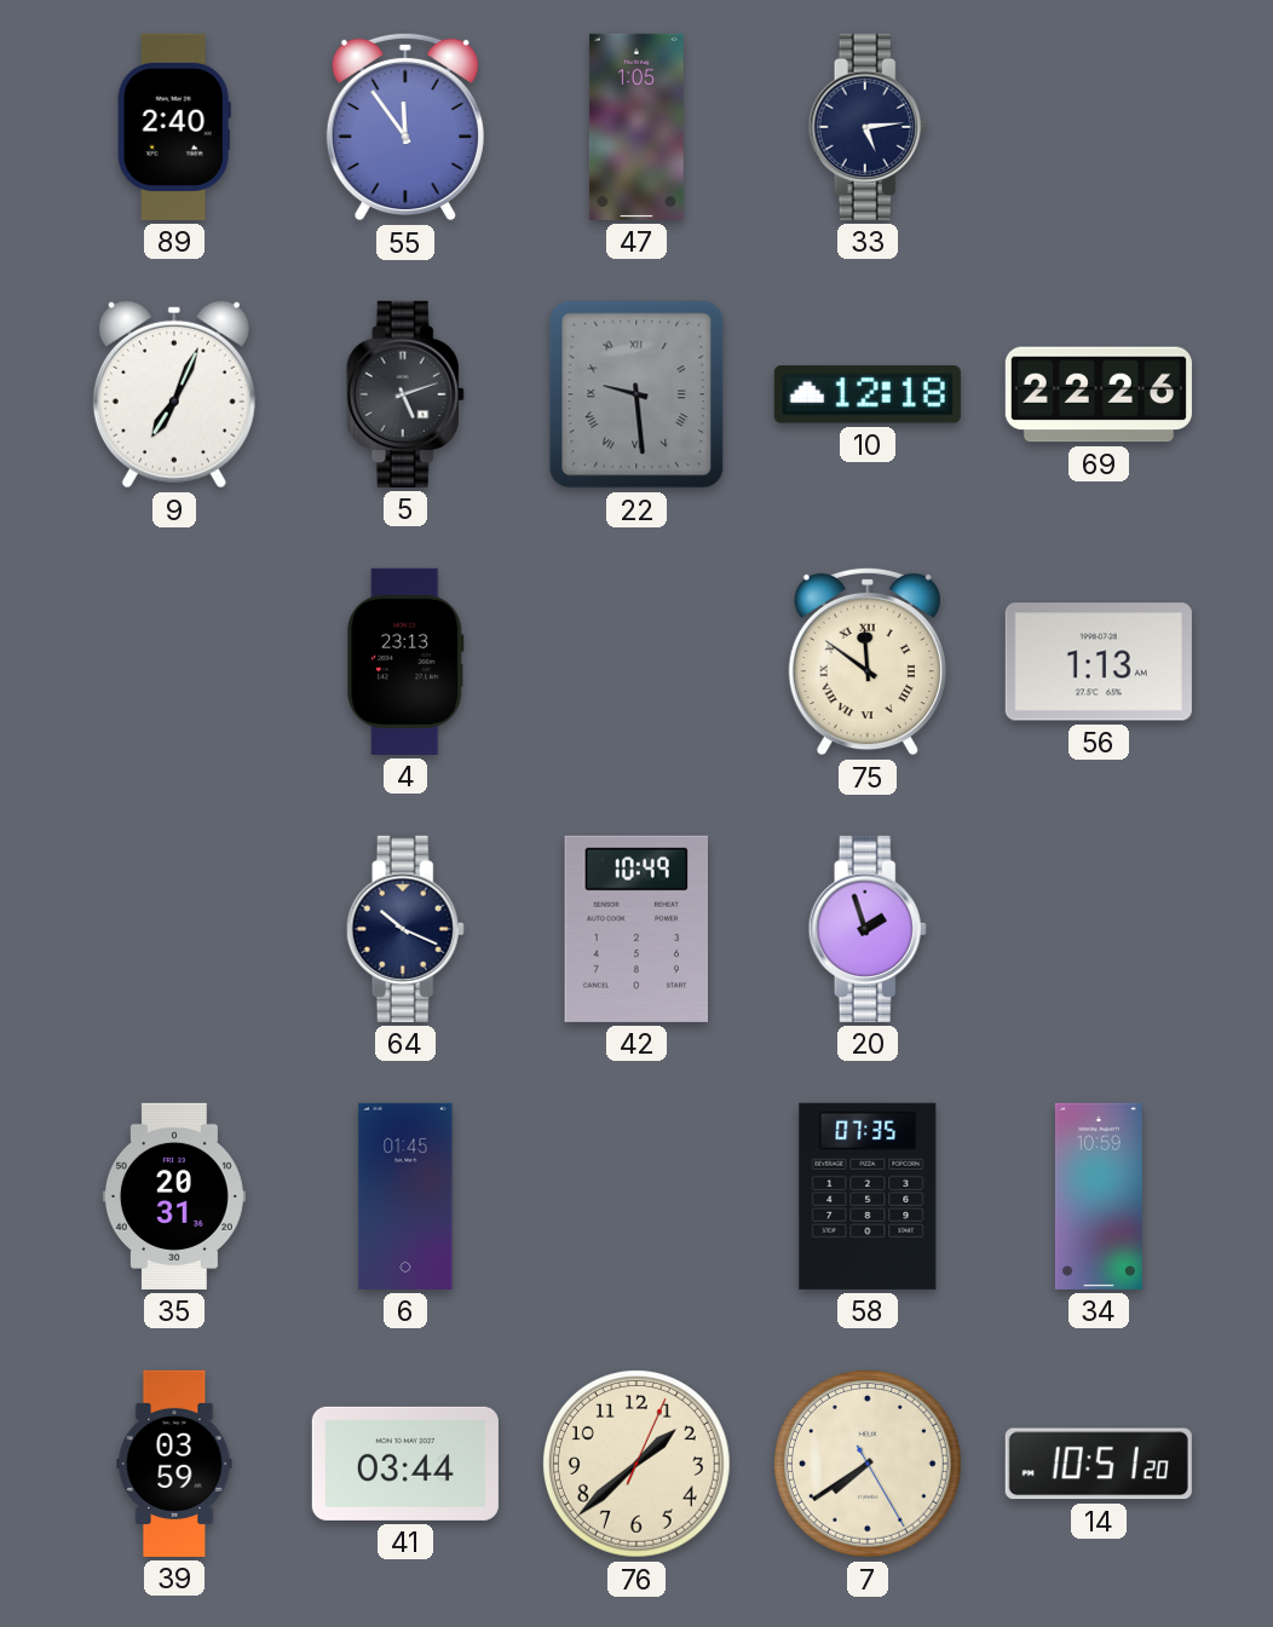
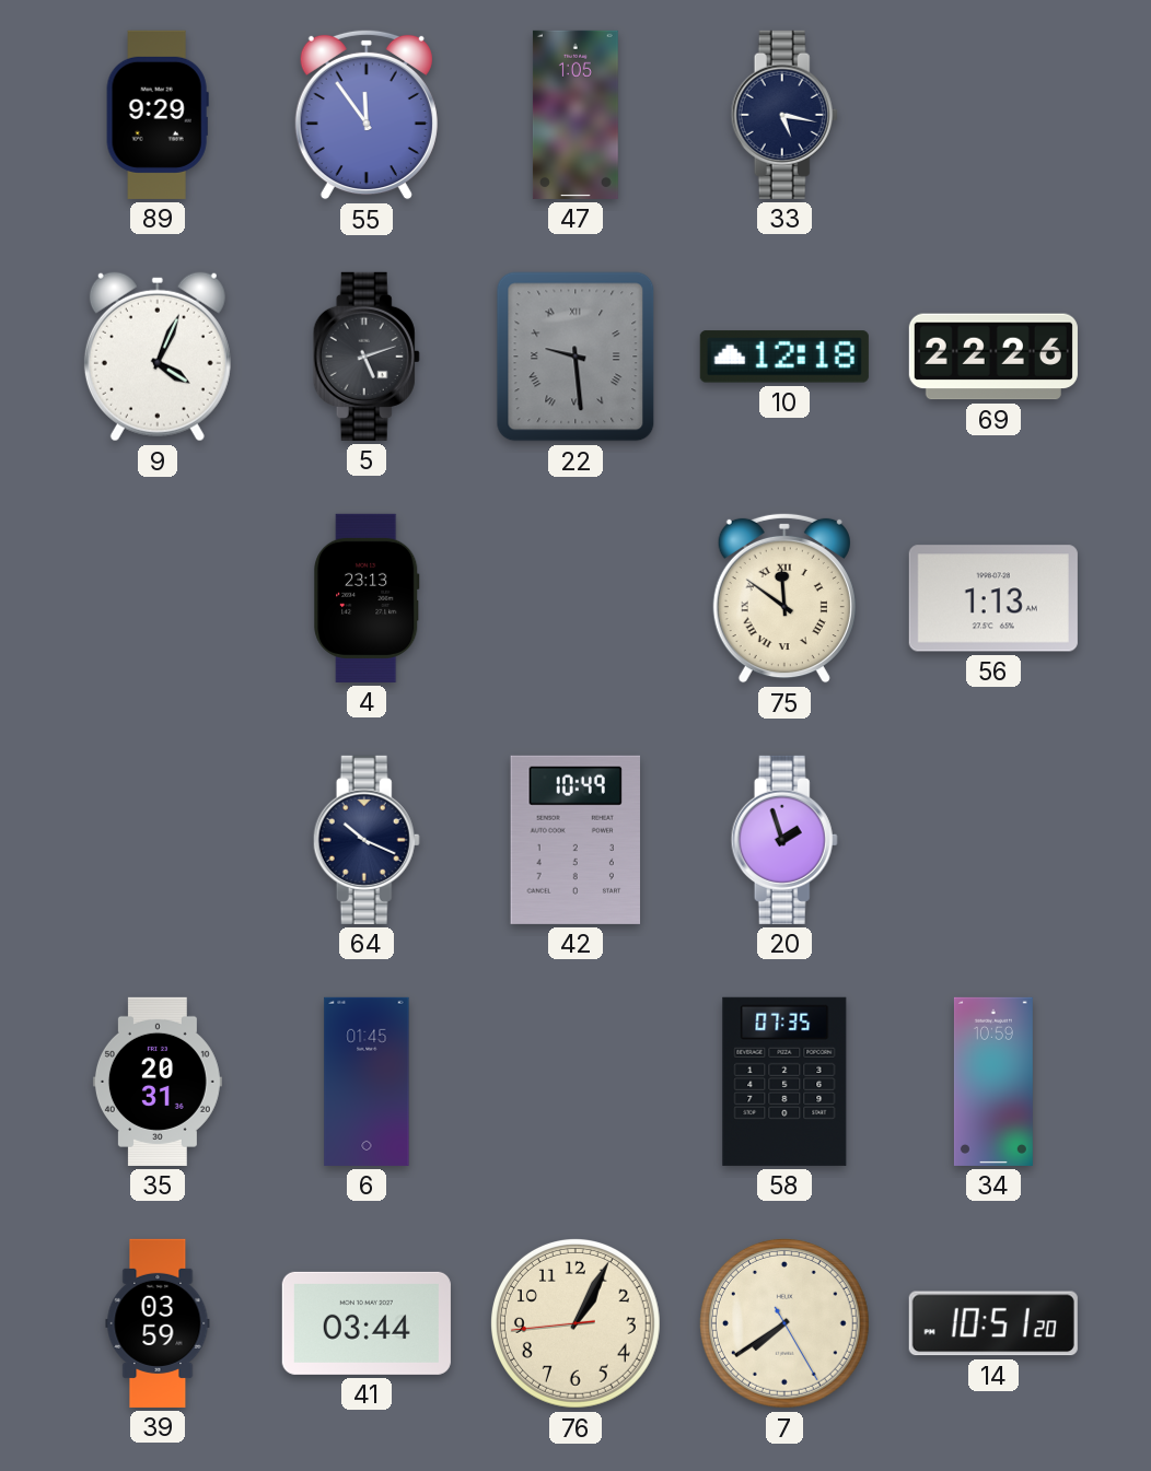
89: 2:40 -> 9:29 (158, 115)
33: 5:14 -> 5:17 (784, 115)
9: 7:04 -> 4:04 (158, 357)
76: 1:38 -> 1:04 (576, 1323)
